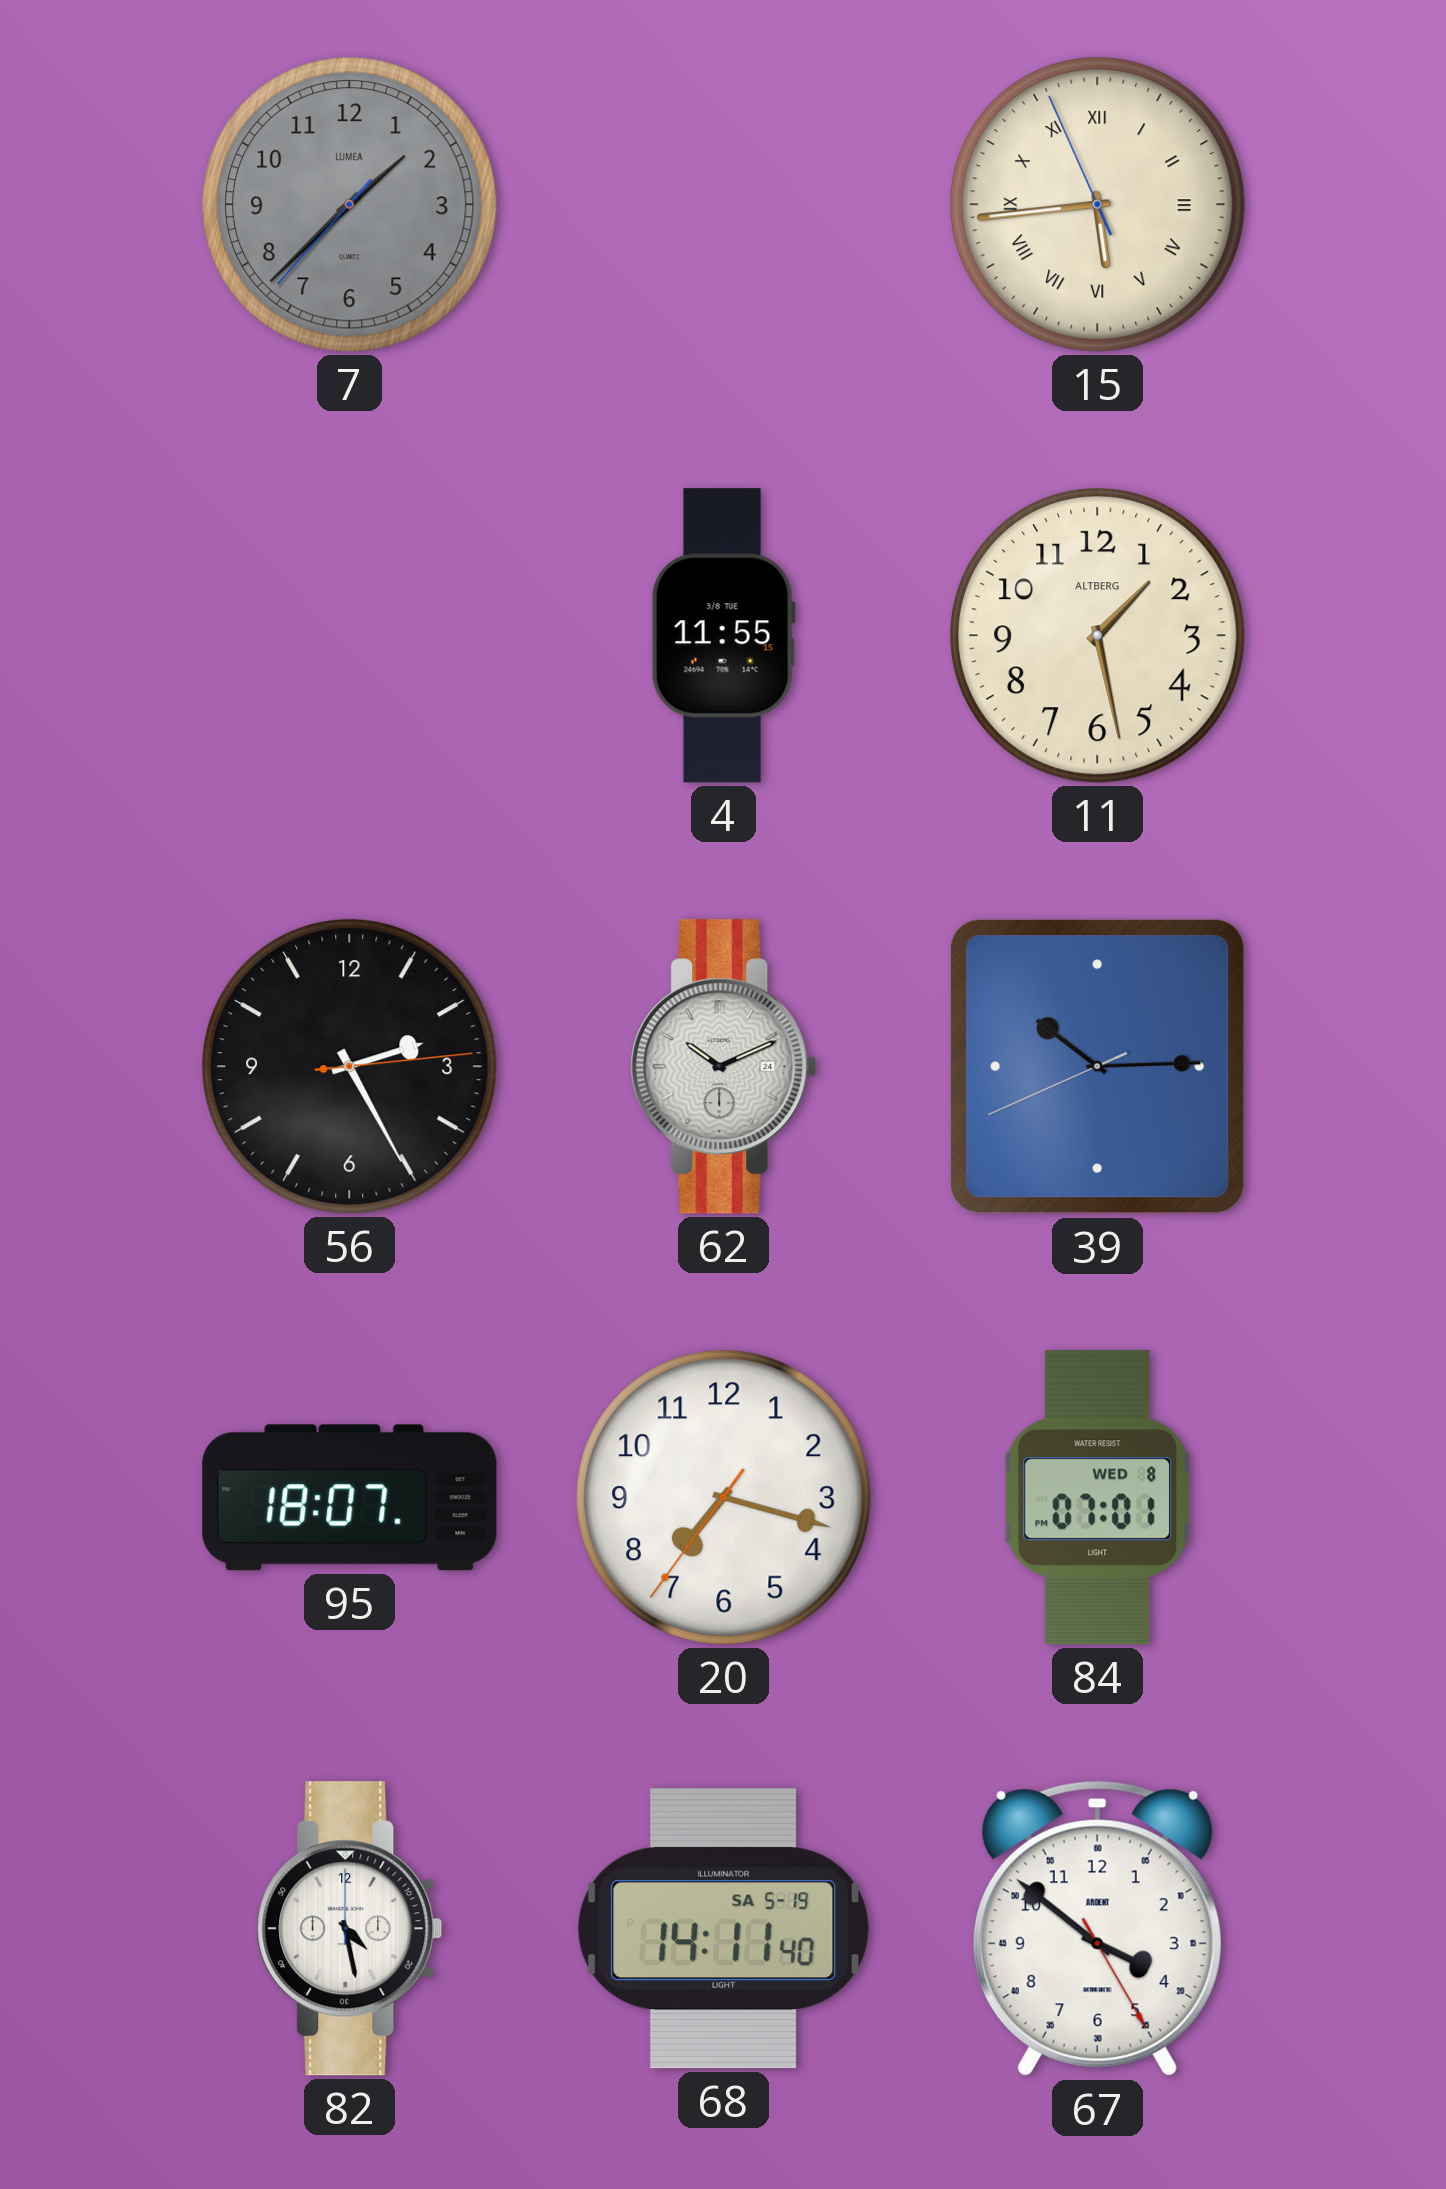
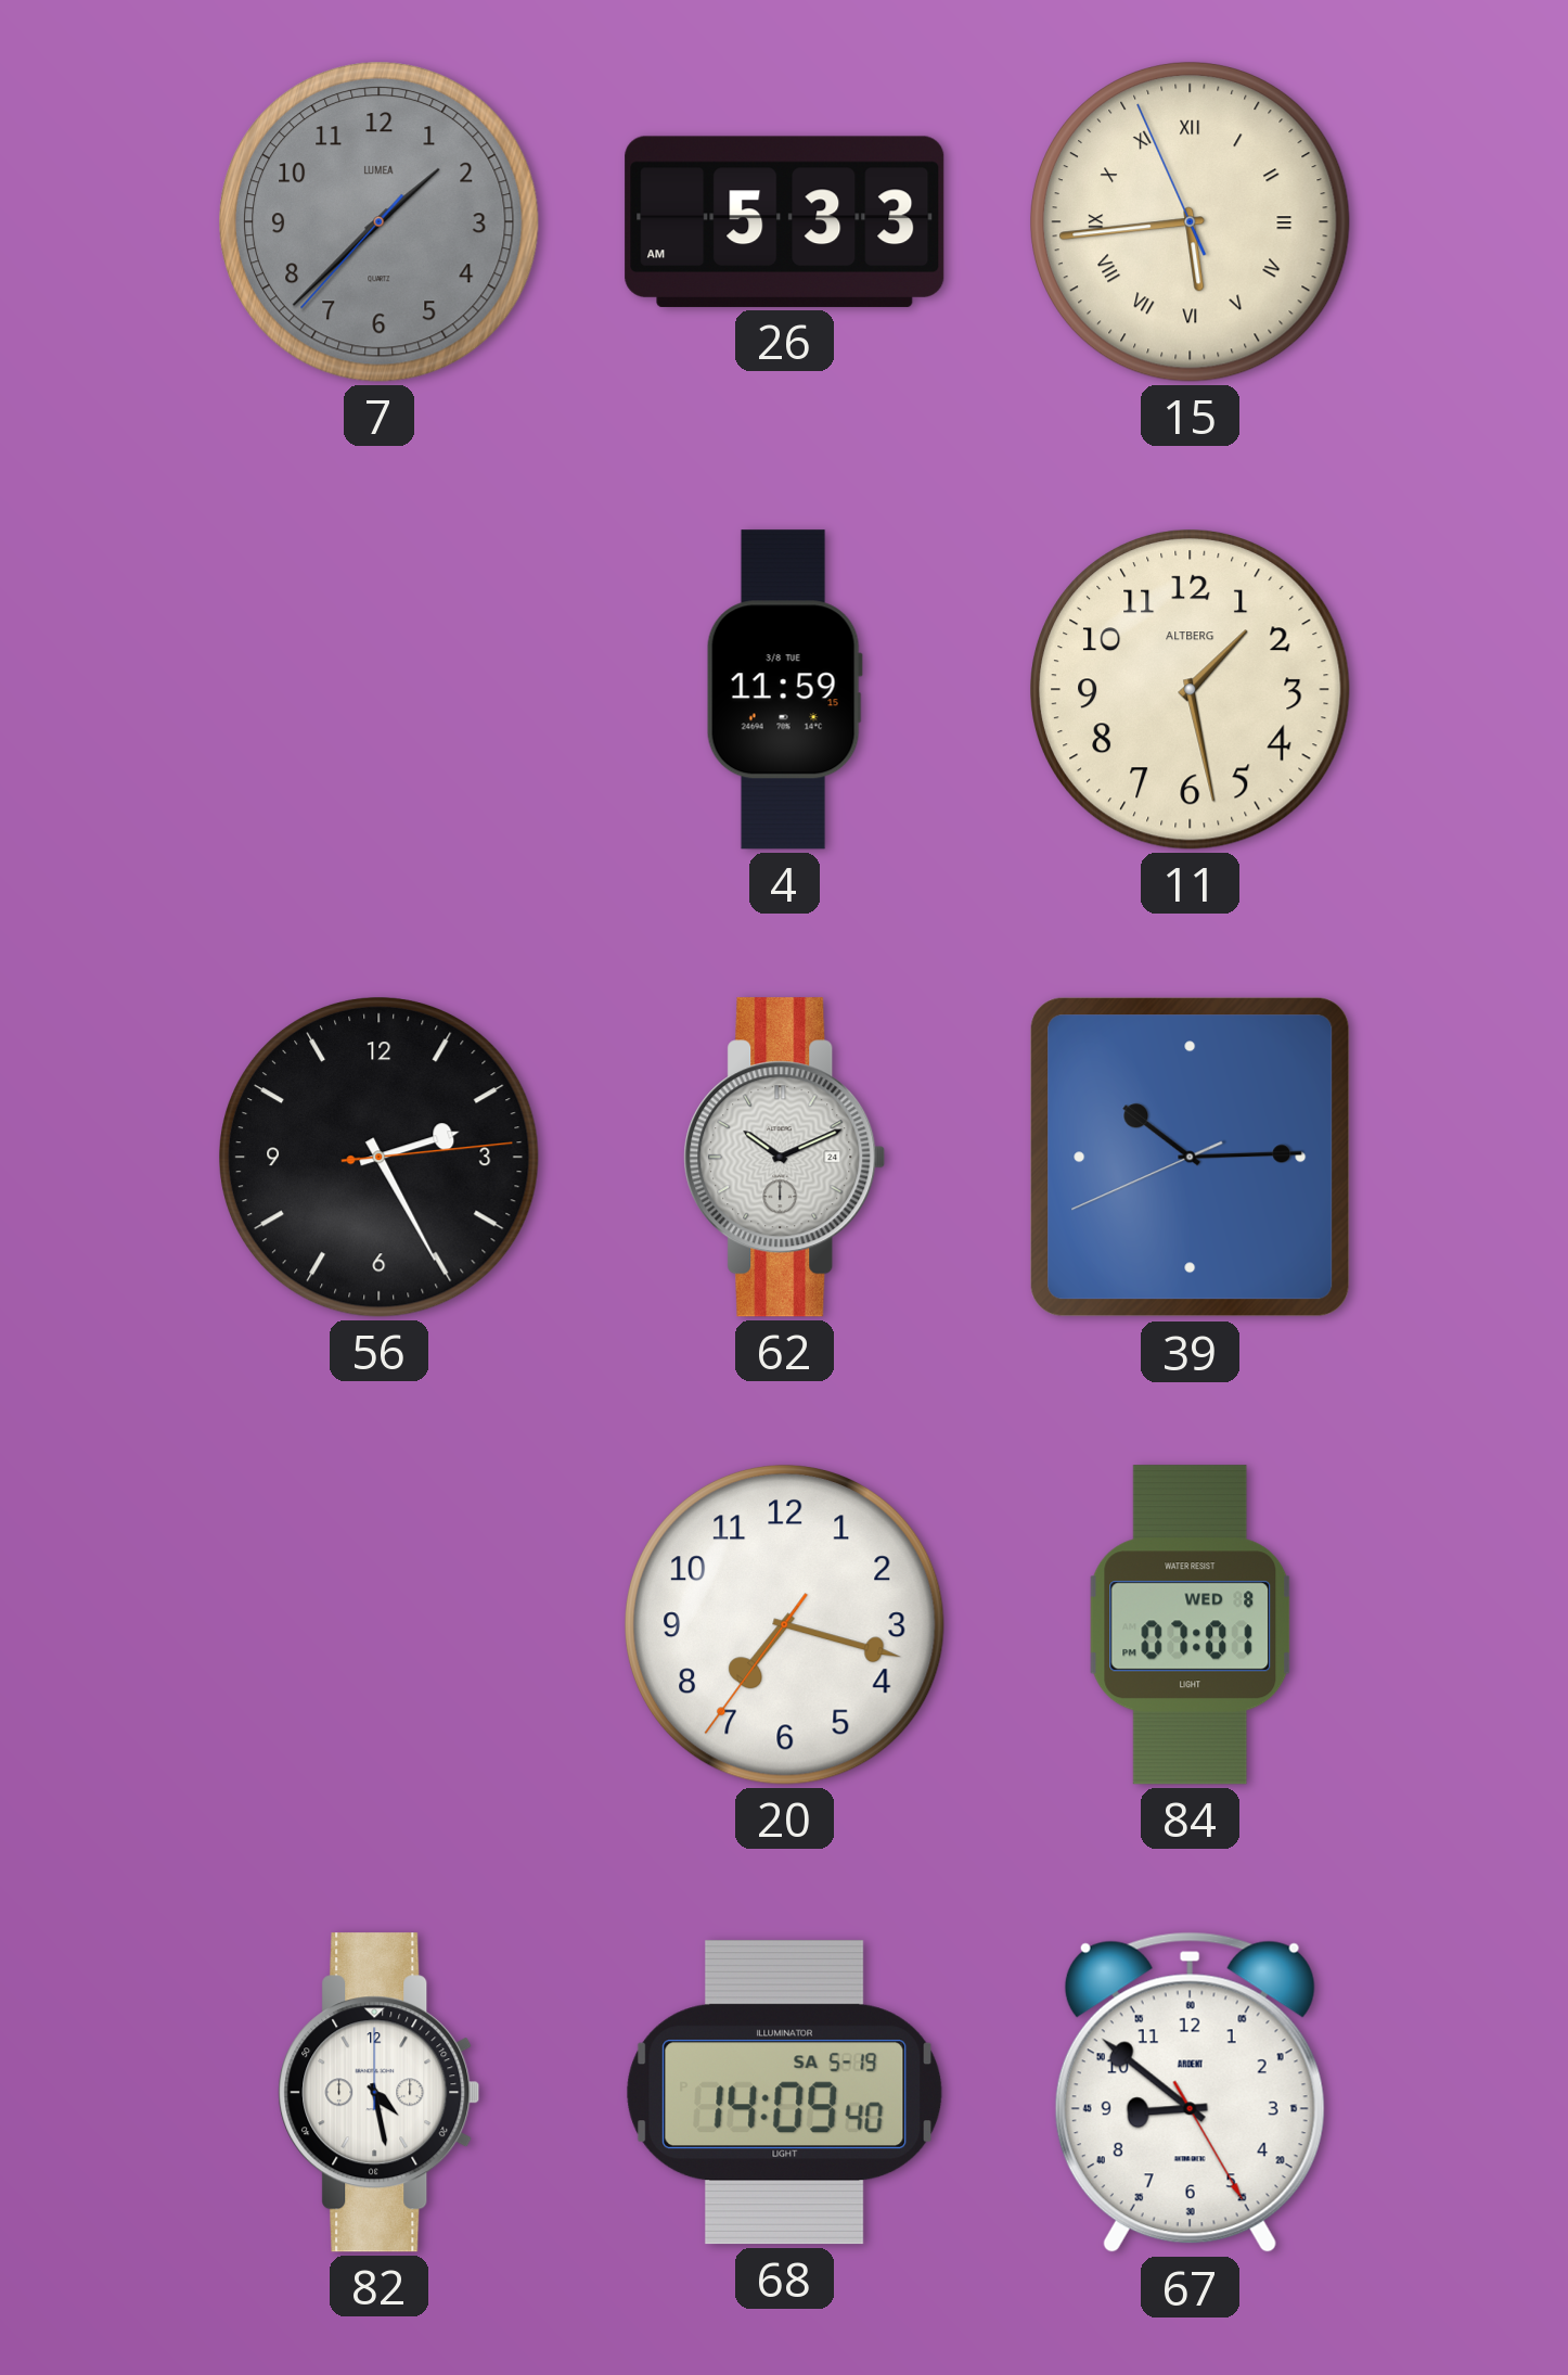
26: none -> 5:33 (785, 221)
4: 11:55 -> 11:59 (784, 690)
95: 18:07 -> none (350, 1498)
68: 14:11 -> 14:09 (785, 2093)
67: 3:51 -> 8:51 (1190, 2093)
